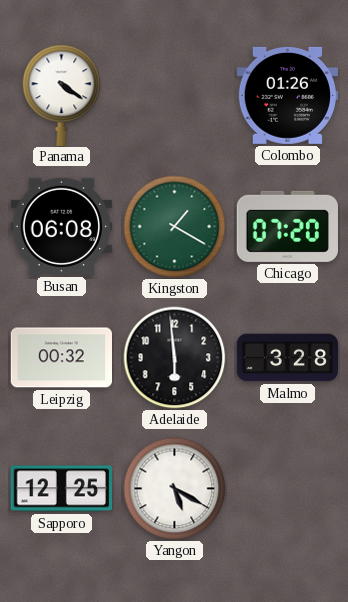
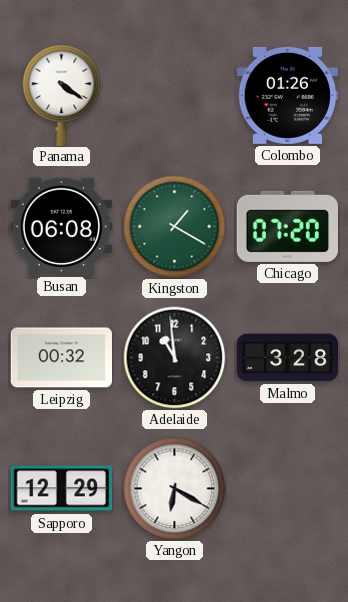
Adelaide: 5:59 -> 10:59 (175, 358)
Sapporo: 12:25 -> 12:29 (61, 489)
Yangon: 5:20 -> 6:20 (175, 489)
